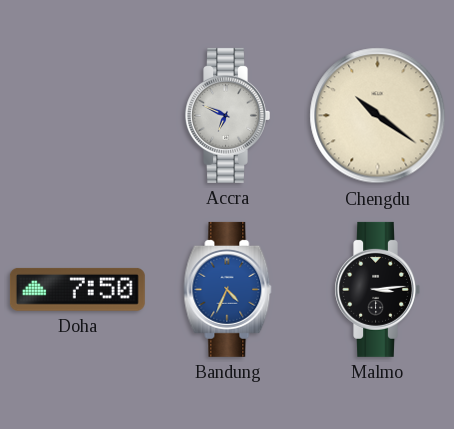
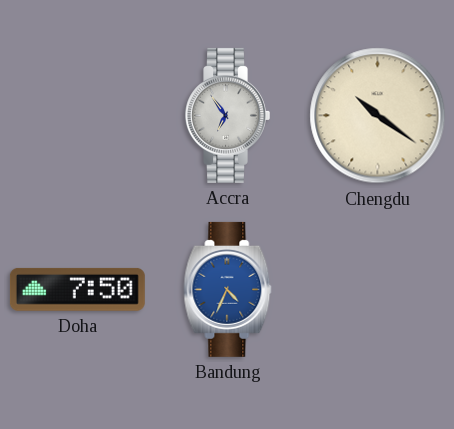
Accra: 6:49 -> 6:54 (227, 115)
Malmo: 3:14 -> none (377, 289)
